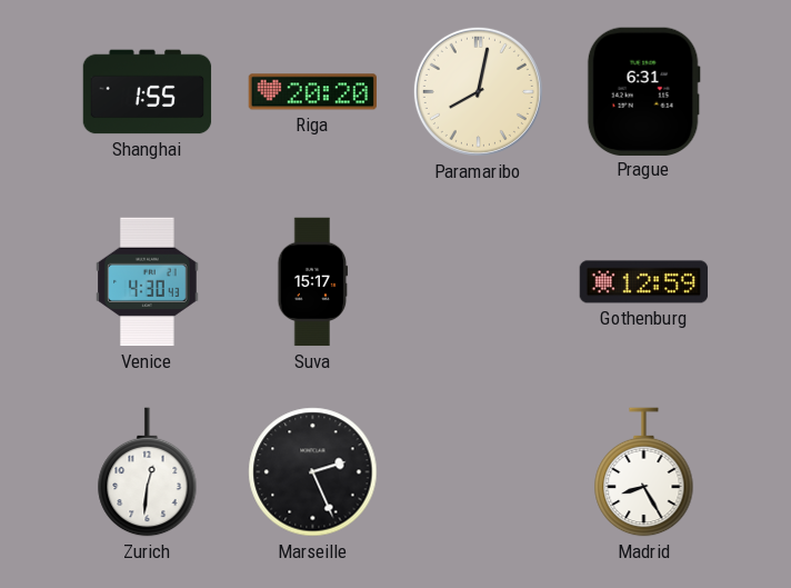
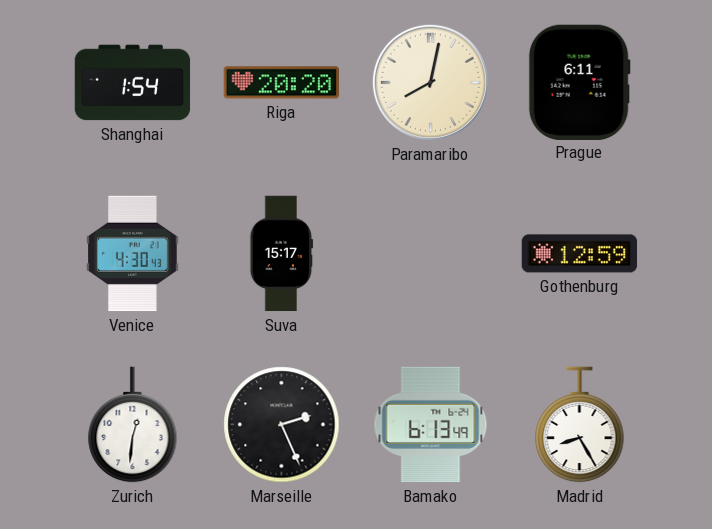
Shanghai: 1:55 -> 1:54 (133, 83)
Prague: 6:31 -> 6:11 (579, 82)
Bamako: none -> 6:13 (431, 425)
